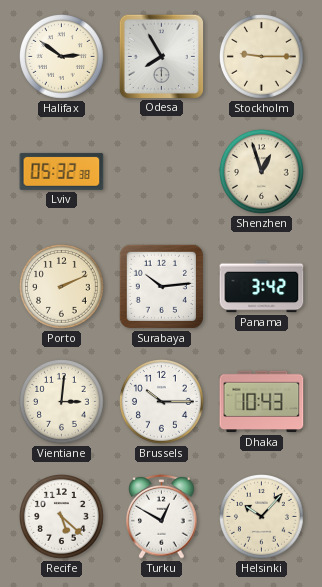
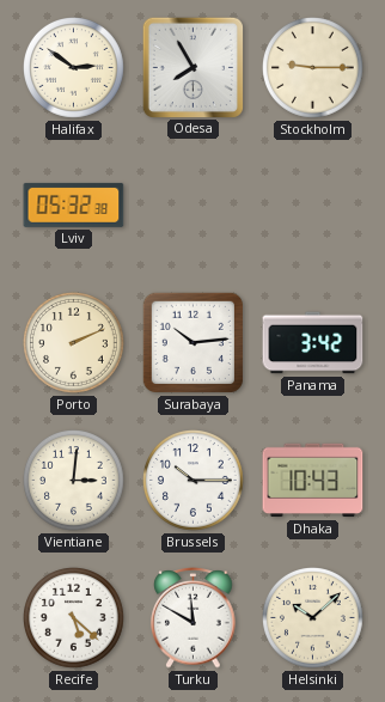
Shenzhen: 12:57 -> none (262, 172)
Turku: 12:50 -> 11:50 (194, 618)
Helsinki: 10:07 -> 10:08 (313, 618)
